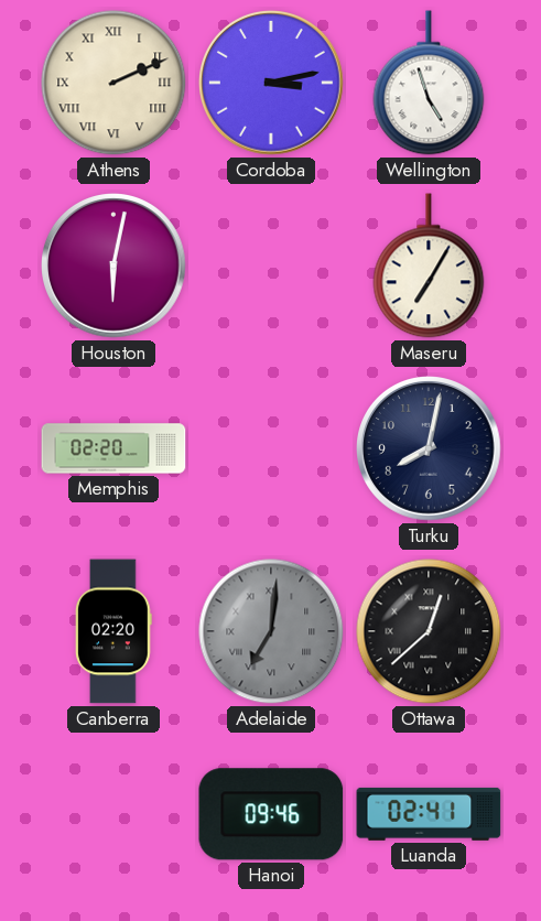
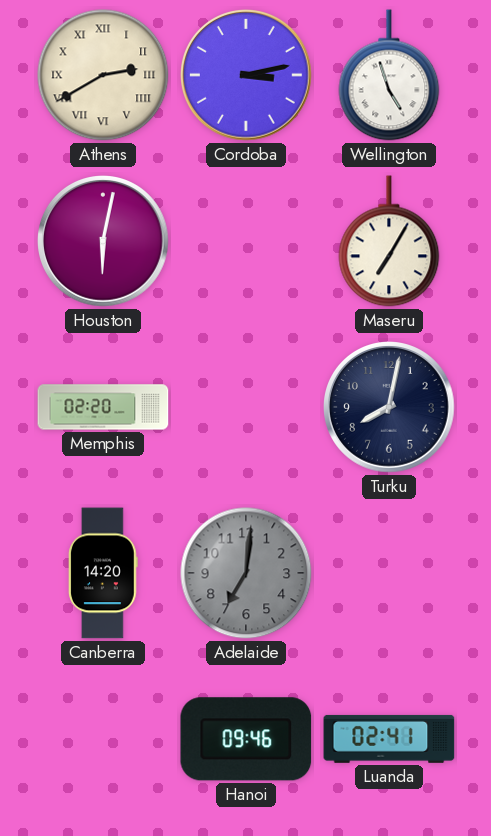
Athens: 2:11 -> 2:40 (103, 75)
Canberra: 02:20 -> 14:20 (103, 573)
Adelaide numerals: Roman -> Arabic (246, 573)
Ottawa: 12:38 -> none (429, 631)
